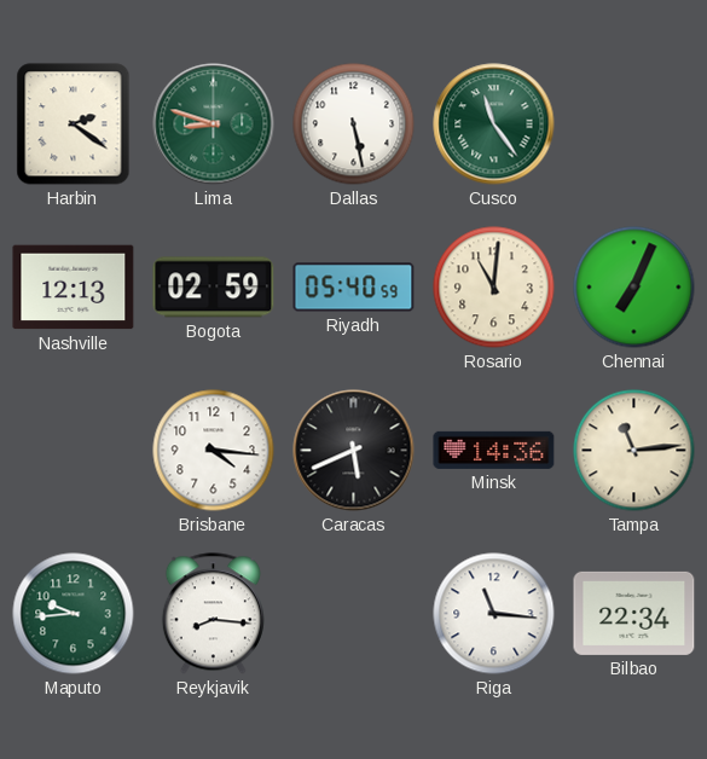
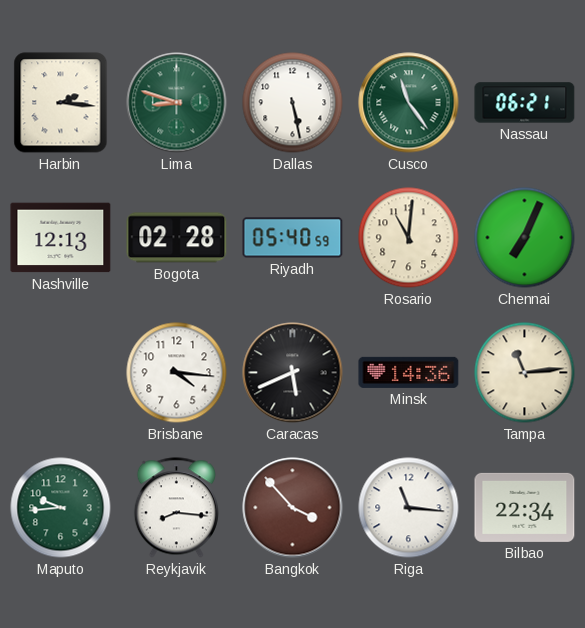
Harbin: 2:21 -> 2:16 (61, 103)
Nassau: none -> 06:21 (525, 103)
Bogota: 02:59 -> 02:28 (177, 238)
Bangkok: none -> 3:53 (293, 508)
